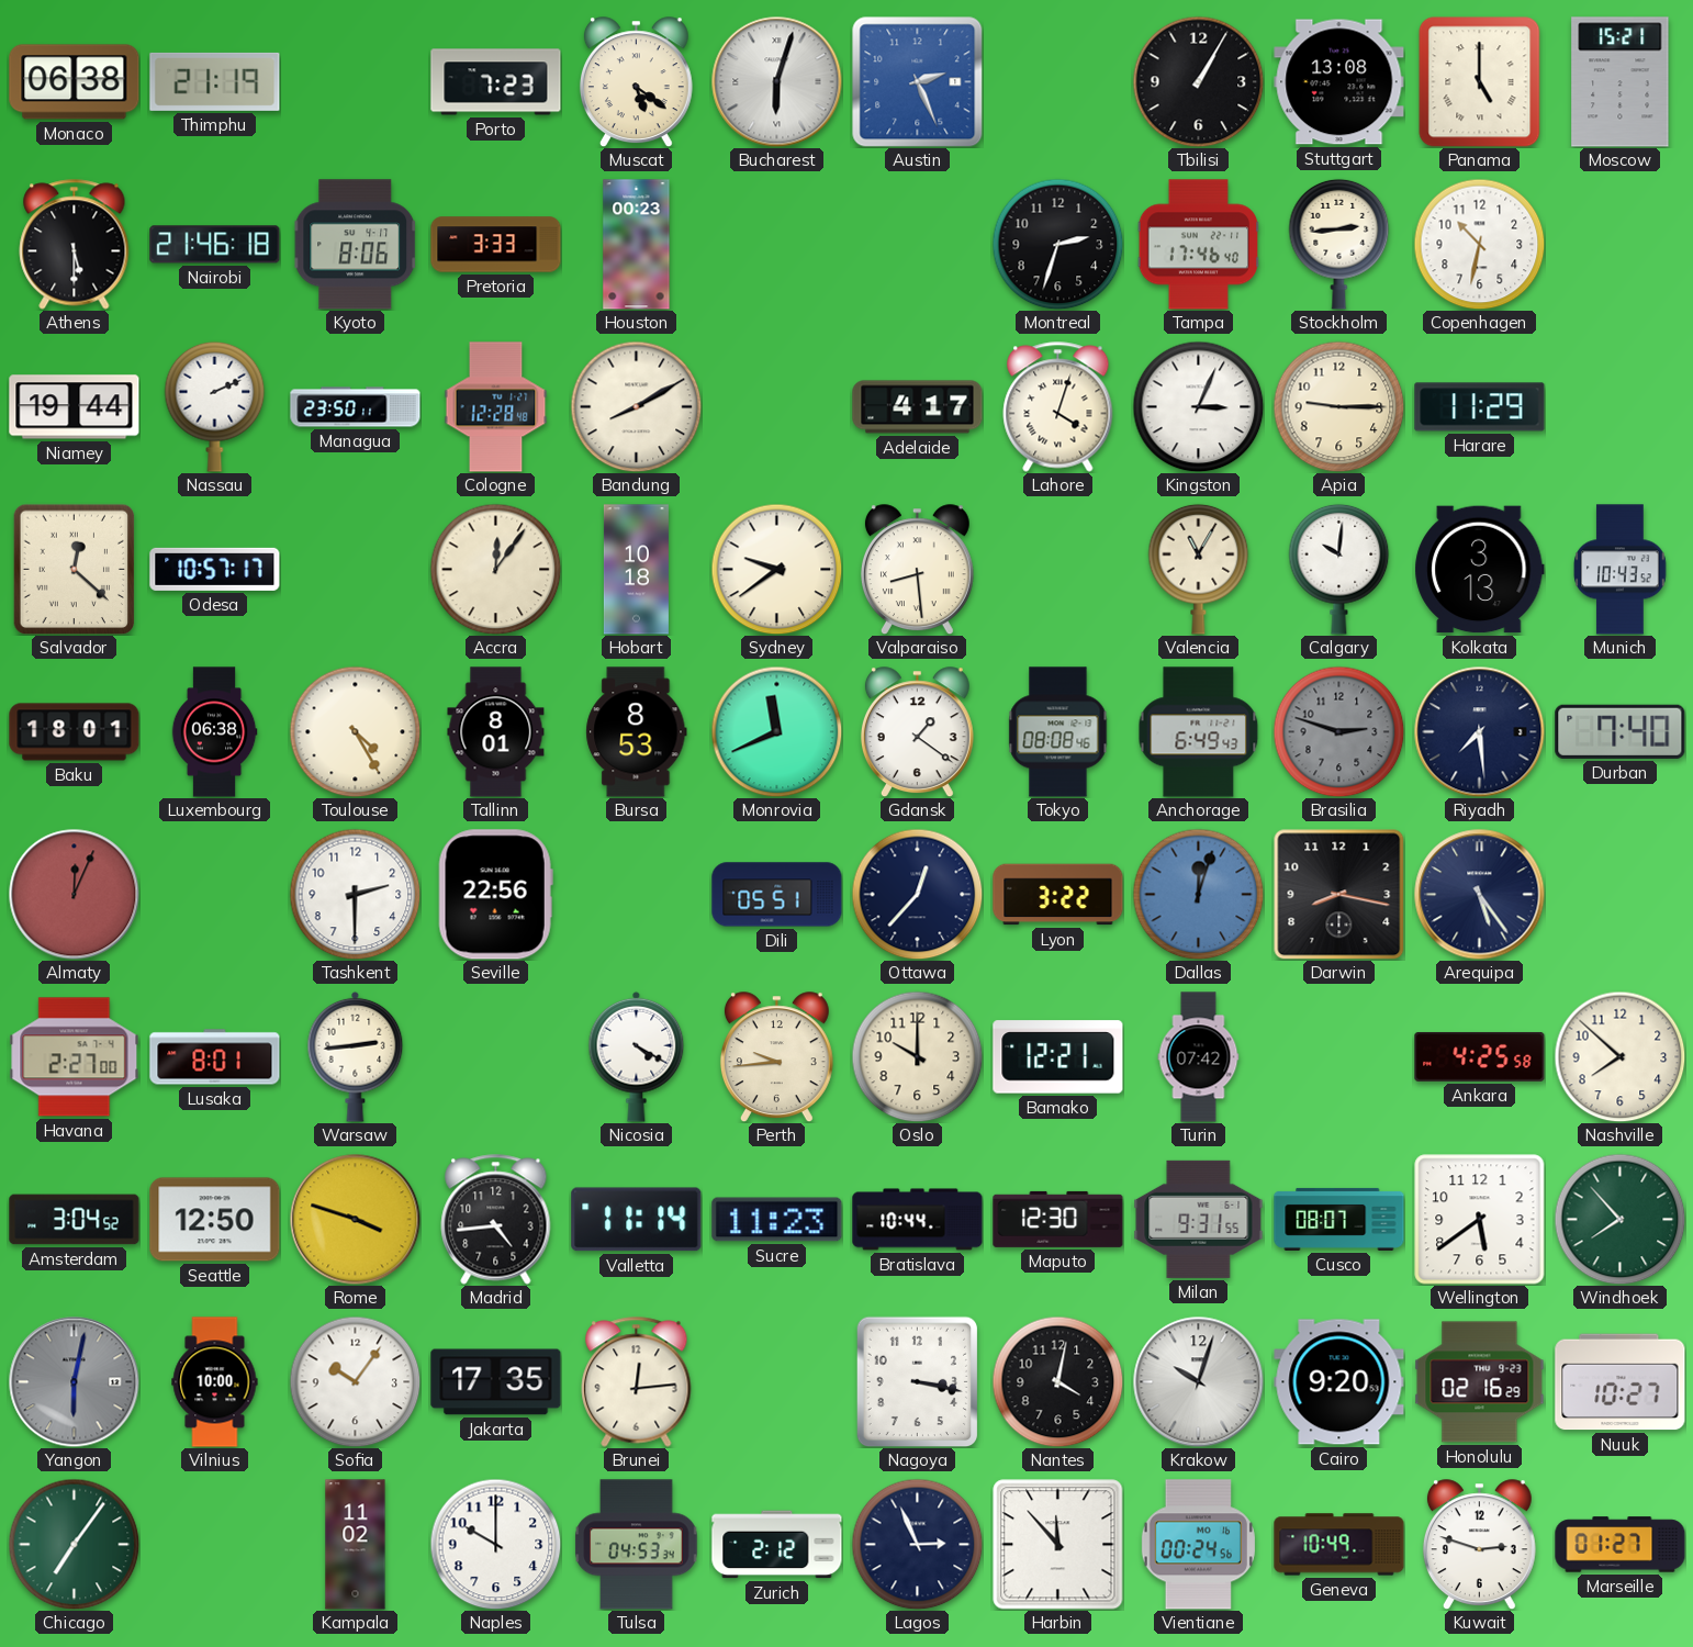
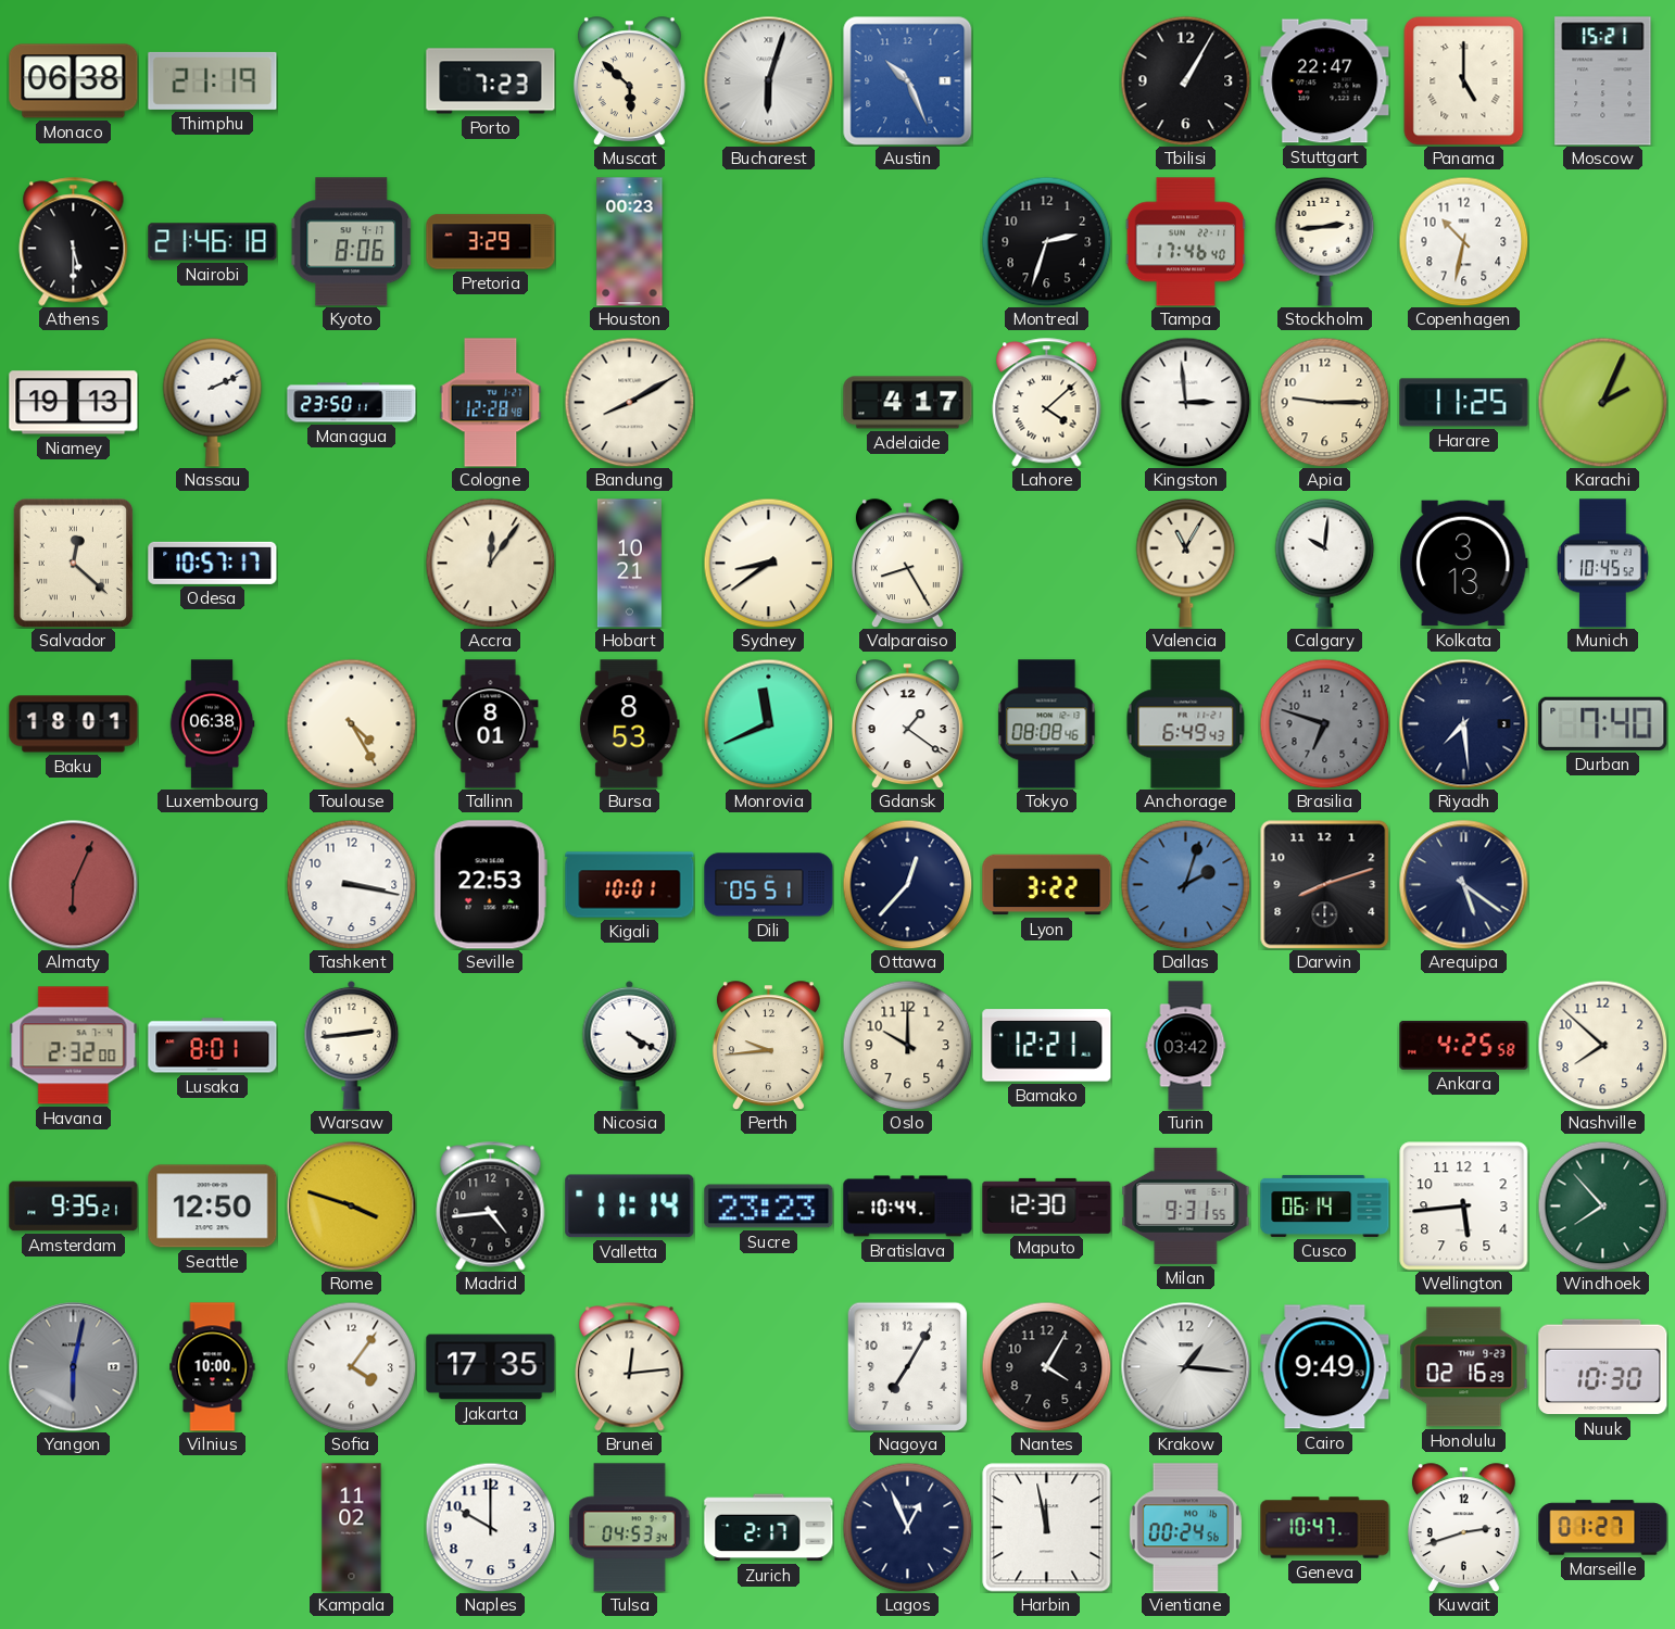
Muscat: 5:21 -> 5:52 (629, 81)
Austin: 2:26 -> 10:26 (907, 80)
Stuttgart: 13:08 -> 22:47 (1325, 81)
Pretoria: 3:33 -> 3:29 (491, 242)
Niamey: 19:44 -> 19:13 (74, 403)
Lahore: 4:03 -> 4:08 (1047, 403)
Kingston: 3:04 -> 2:59 (1185, 402)
Harare: 11:29 -> 11:25 (1464, 403)
Karachi: none -> 2:04 (1602, 402)
Hobart: 10:18 -> 10:21 (629, 564)
Sydney: 9:39 -> 8:39 (768, 563)
Valparaiso: 8:29 -> 8:25 (907, 564)
Munich: 10:43 -> 10:45 (1603, 564)
Brasilia: 2:48 -> 6:48 (1324, 723)
Almaty: 12:04 -> 6:04 (74, 885)
Tashkent: 2:30 -> 3:17 (351, 884)
Seville: 22:56 -> 22:53 (490, 885)
Kigali: none -> 10:01 (630, 885)
Dallas: 12:03 -> 2:03 (1185, 884)
Darwin: 8:17 -> 8:12 (1324, 884)
Arequipa: 5:24 -> 5:21 (1464, 885)
Havana: 2:27 -> 2:32 (74, 1046)
Turin: 07:42 -> 03:42 (1186, 1046)
Amsterdam: 3:04 -> 9:35 (74, 1207)
Sucre: 11:23 -> 23:23 (769, 1207)
Cusco: 08:07 -> 06:14 (1325, 1205)
Wellington: 5:39 -> 5:44 (1464, 1207)
Sofia: 10:06 -> 4:06 (351, 1366)
Nagoya: 3:17 -> 7:05 (908, 1366)
Nantes: 4:02 -> 4:05 (1046, 1366)
Krakow: 10:03 -> 1:16 (1186, 1367)
Cairo: 9:20 -> 9:49 (1325, 1367)
Nuuk: 10:27 -> 10:30 (1603, 1367)
Chicago: 7:06 -> none (74, 1544)
Zurich: 2:12 -> 2:17 (769, 1528)
Lagos: 2:56 -> 12:56 (907, 1527)
Harbin: 11:53 -> 11:58 (1047, 1528)
Geneva: 10:49 -> 10:47 (1325, 1528)
Kuwait: 2:48 -> 2:42 (1463, 1528)
